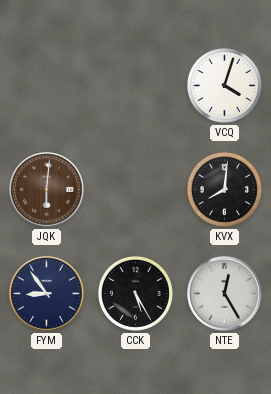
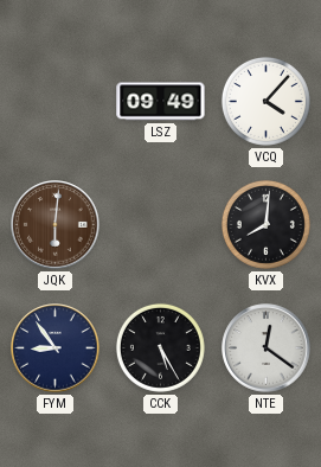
LSZ: none -> 09:49 (161, 102)
VCQ: 4:03 -> 4:07 (265, 101)
NTE: 12:25 -> 12:21 (267, 348)
